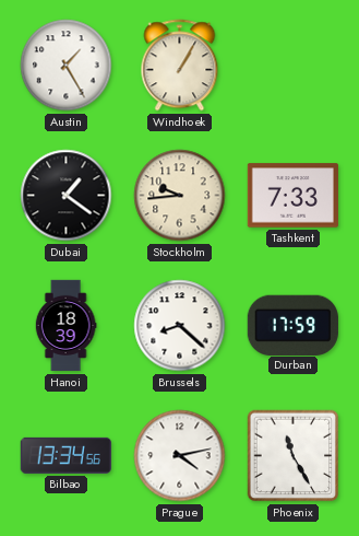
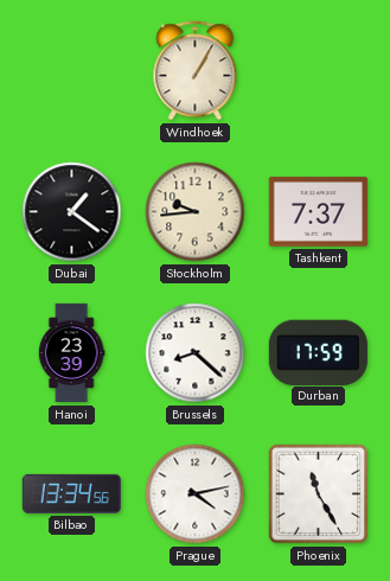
Austin: 1:25 -> none (67, 66)
Tashkent: 7:33 -> 7:37 (318, 212)
Hanoi: 18:39 -> 23:39 (71, 353)
